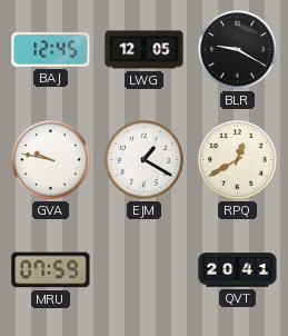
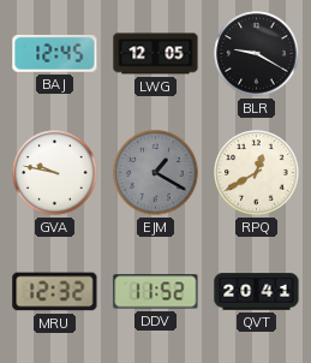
EJM dial: white -> grey (156, 173)
MRU: 07:59 -> 12:32 (55, 292)
DDV: none -> 11:52 (156, 292)
